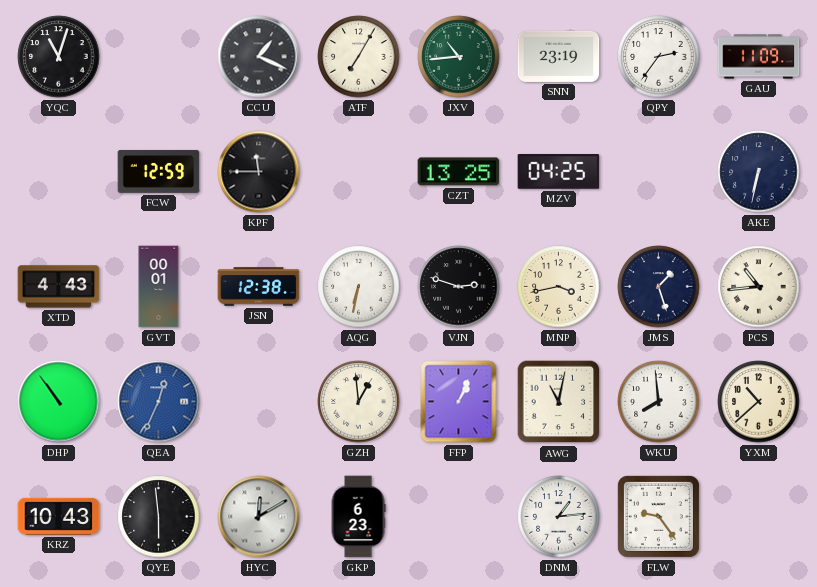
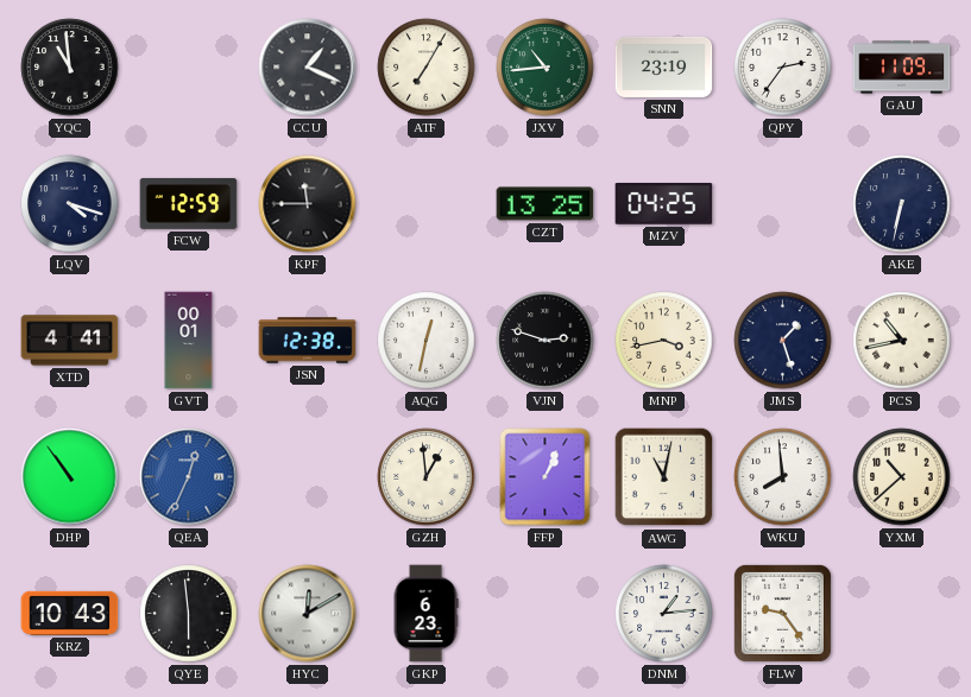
YQC: 11:03 -> 10:59 (70, 68)
LQV: none -> 4:18 (70, 204)
XTD: 4:43 -> 4:41 (70, 341)
AQG: 6:32 -> 12:32 (427, 341)
PCS: 10:44 -> 10:43 (902, 341)
